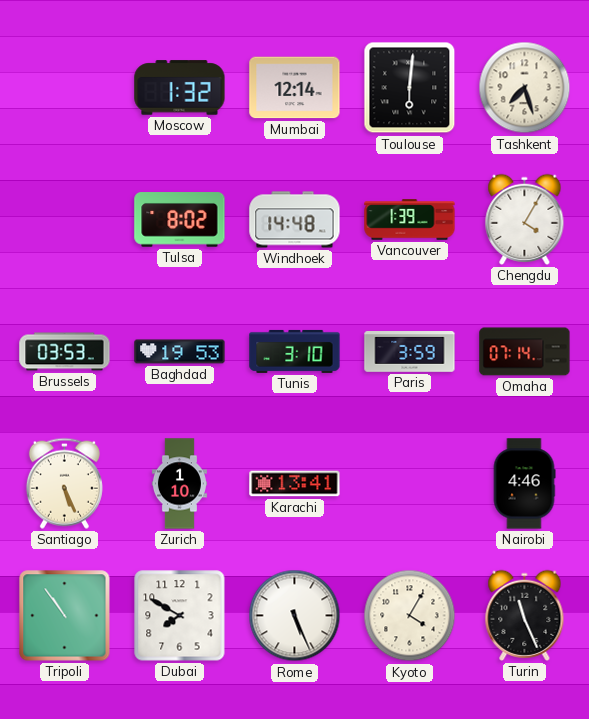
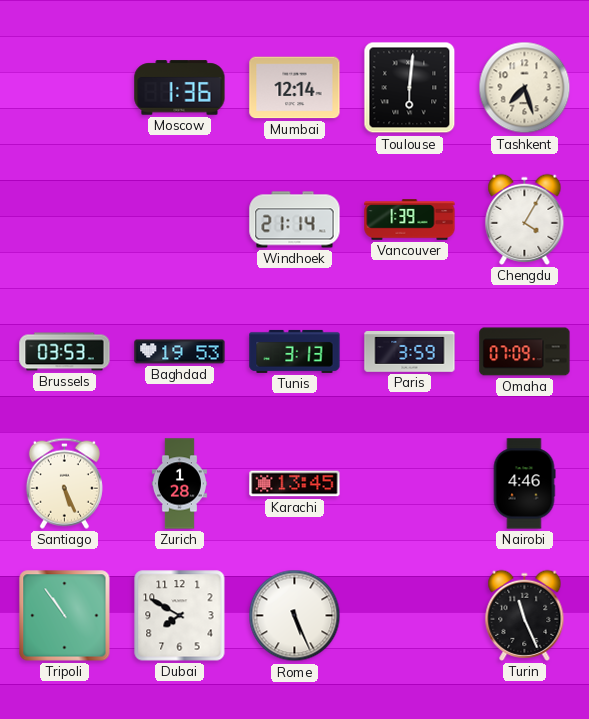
Moscow: 1:32 -> 1:36 (180, 88)
Tulsa: 8:02 -> none (180, 220)
Windhoek: 14:48 -> 21:14 (295, 220)
Tunis: 3:10 -> 3:13 (295, 351)
Omaha: 07:14 -> 07:09 (525, 352)
Zurich: 1:10 -> 1:28 (179, 484)
Karachi: 13:41 -> 13:45 (295, 484)
Kyoto: 4:05 -> none (410, 616)
